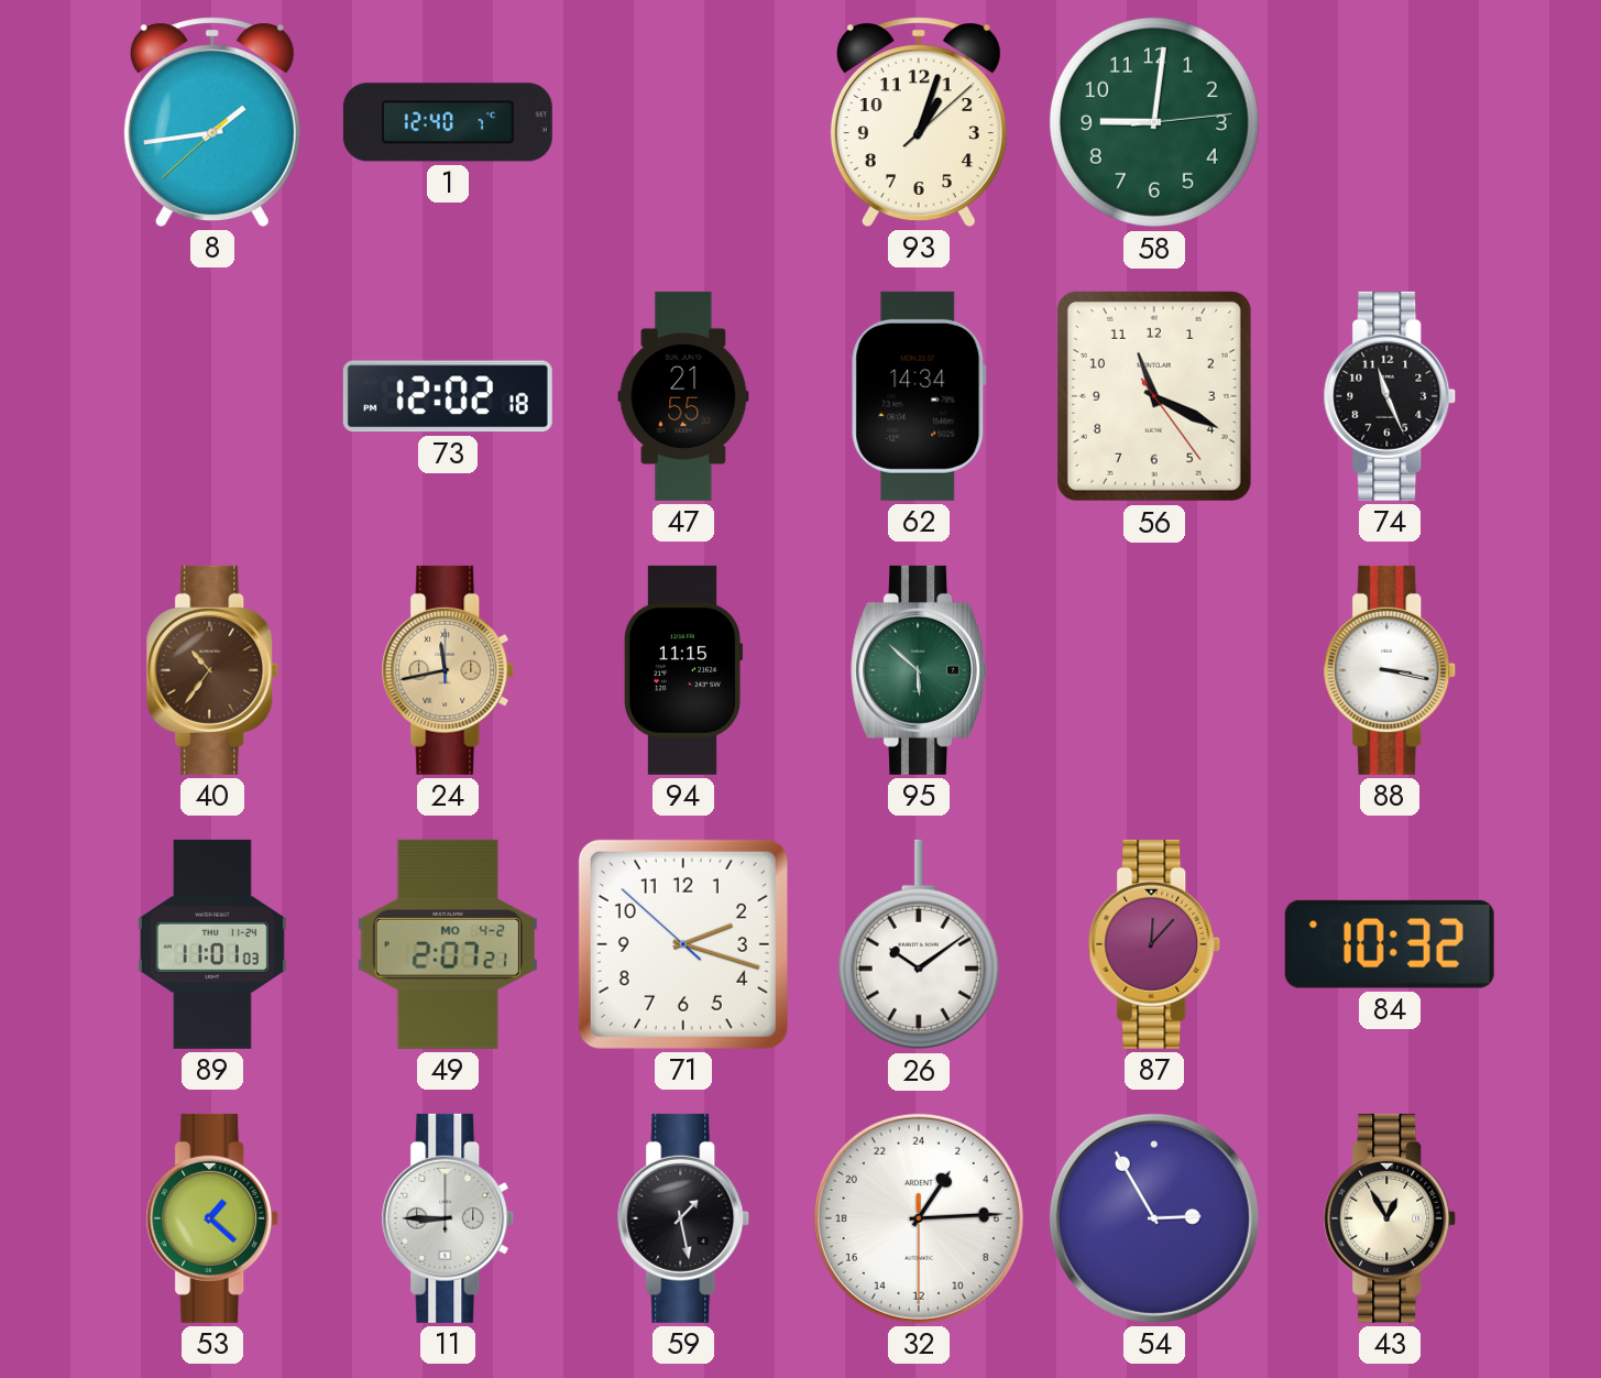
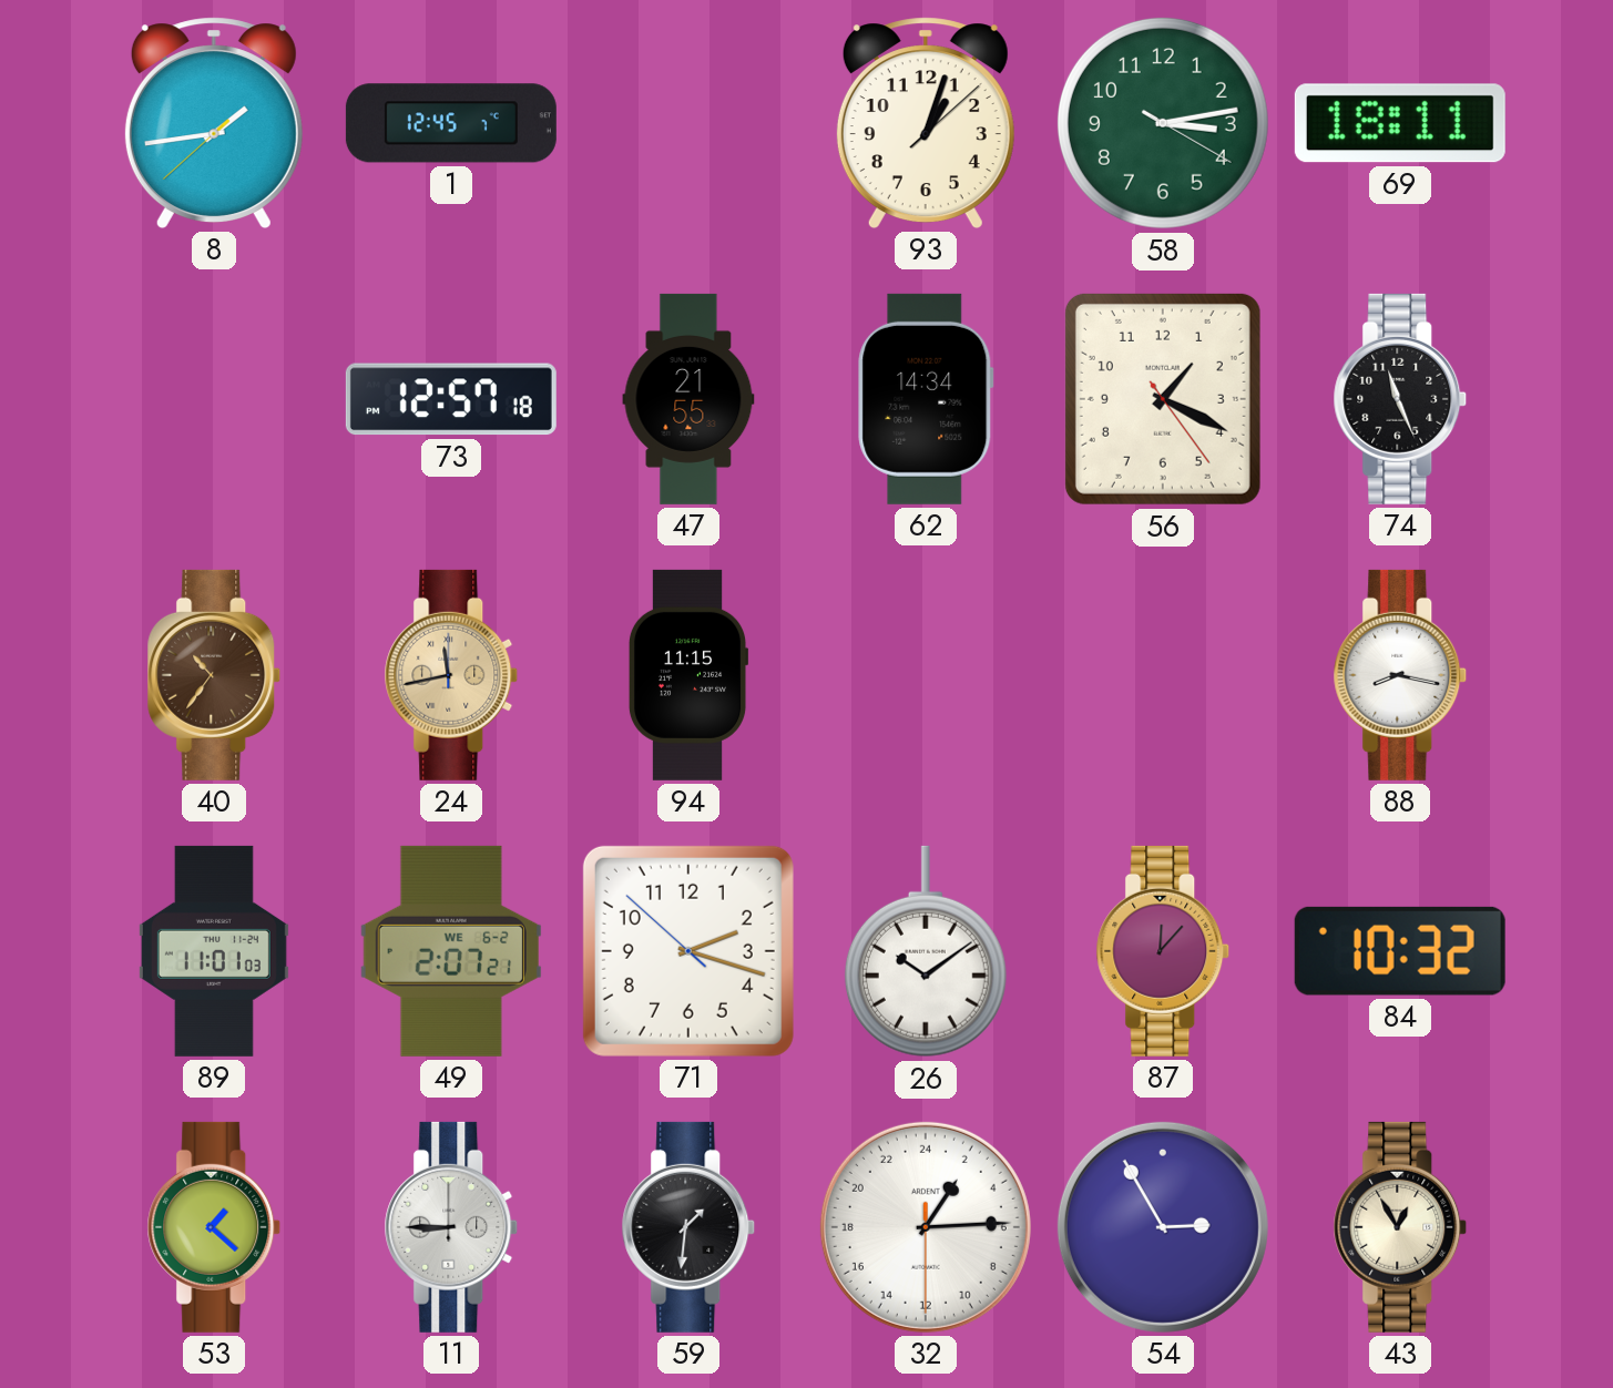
1: 12:40 -> 12:45 (451, 123)
58: 9:01 -> 3:13 (1163, 123)
69: none -> 18:11 (1400, 123)
73: 12:02 -> 12:57 (451, 399)
56: 11:19 -> 1:19 (1163, 399)
95: 5:52 -> none (920, 670)
88: 3:17 -> 8:17 (1400, 675)
49 date: MO 4-2 -> WE 6-2 (451, 951)
59: 1:28 -> 1:31 (688, 1227)
